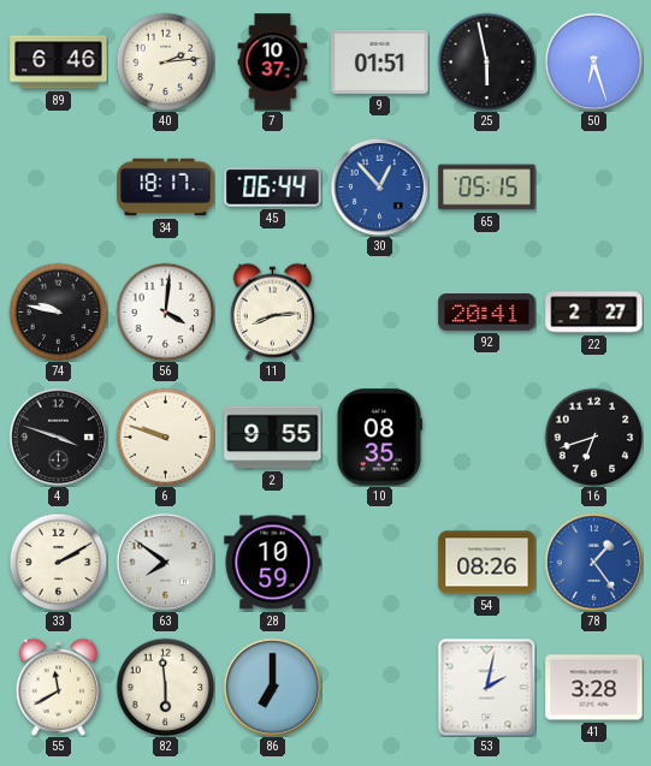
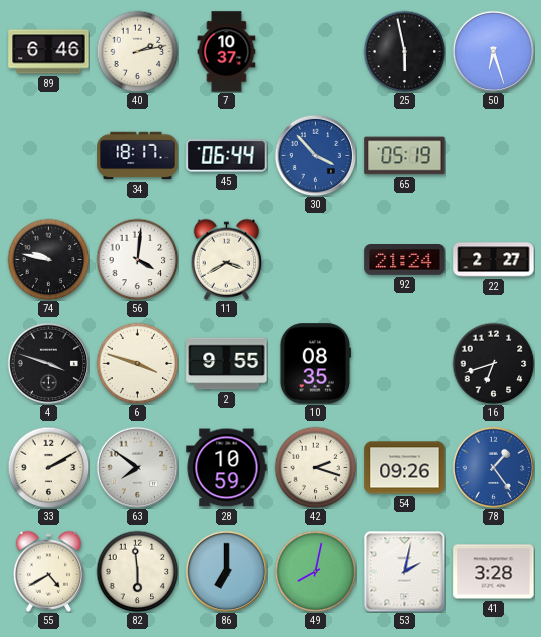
40: 2:14 -> 2:13 (137, 51)
9: 01:51 -> none (380, 61)
30: 12:53 -> 3:53 (315, 155)
65: 05:15 -> 05:19 (405, 156)
11: 8:14 -> 3:40 (227, 259)
92: 20:41 -> 21:24 (405, 260)
6: 9:48 -> 3:48 (137, 363)
42: none -> 2:18 (315, 467)
54: 08:26 -> 09:26 (405, 468)
55: 11:40 -> 4:40 (49, 571)
49: none -> 8:02 (315, 571)
